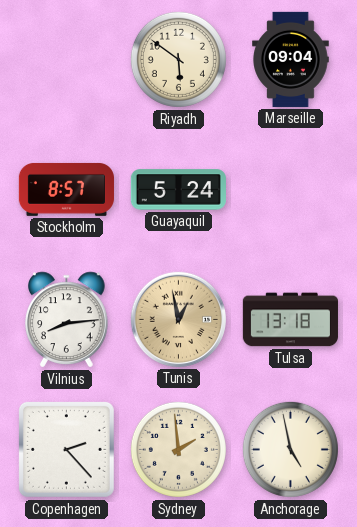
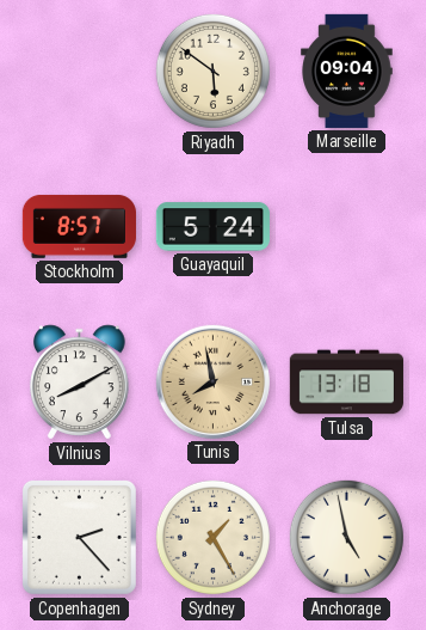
Vilnius: 8:14 -> 8:10 (80, 383)
Tunis: 12:58 -> 7:58 (212, 381)
Sydney: 1:59 -> 1:25 (212, 537)
